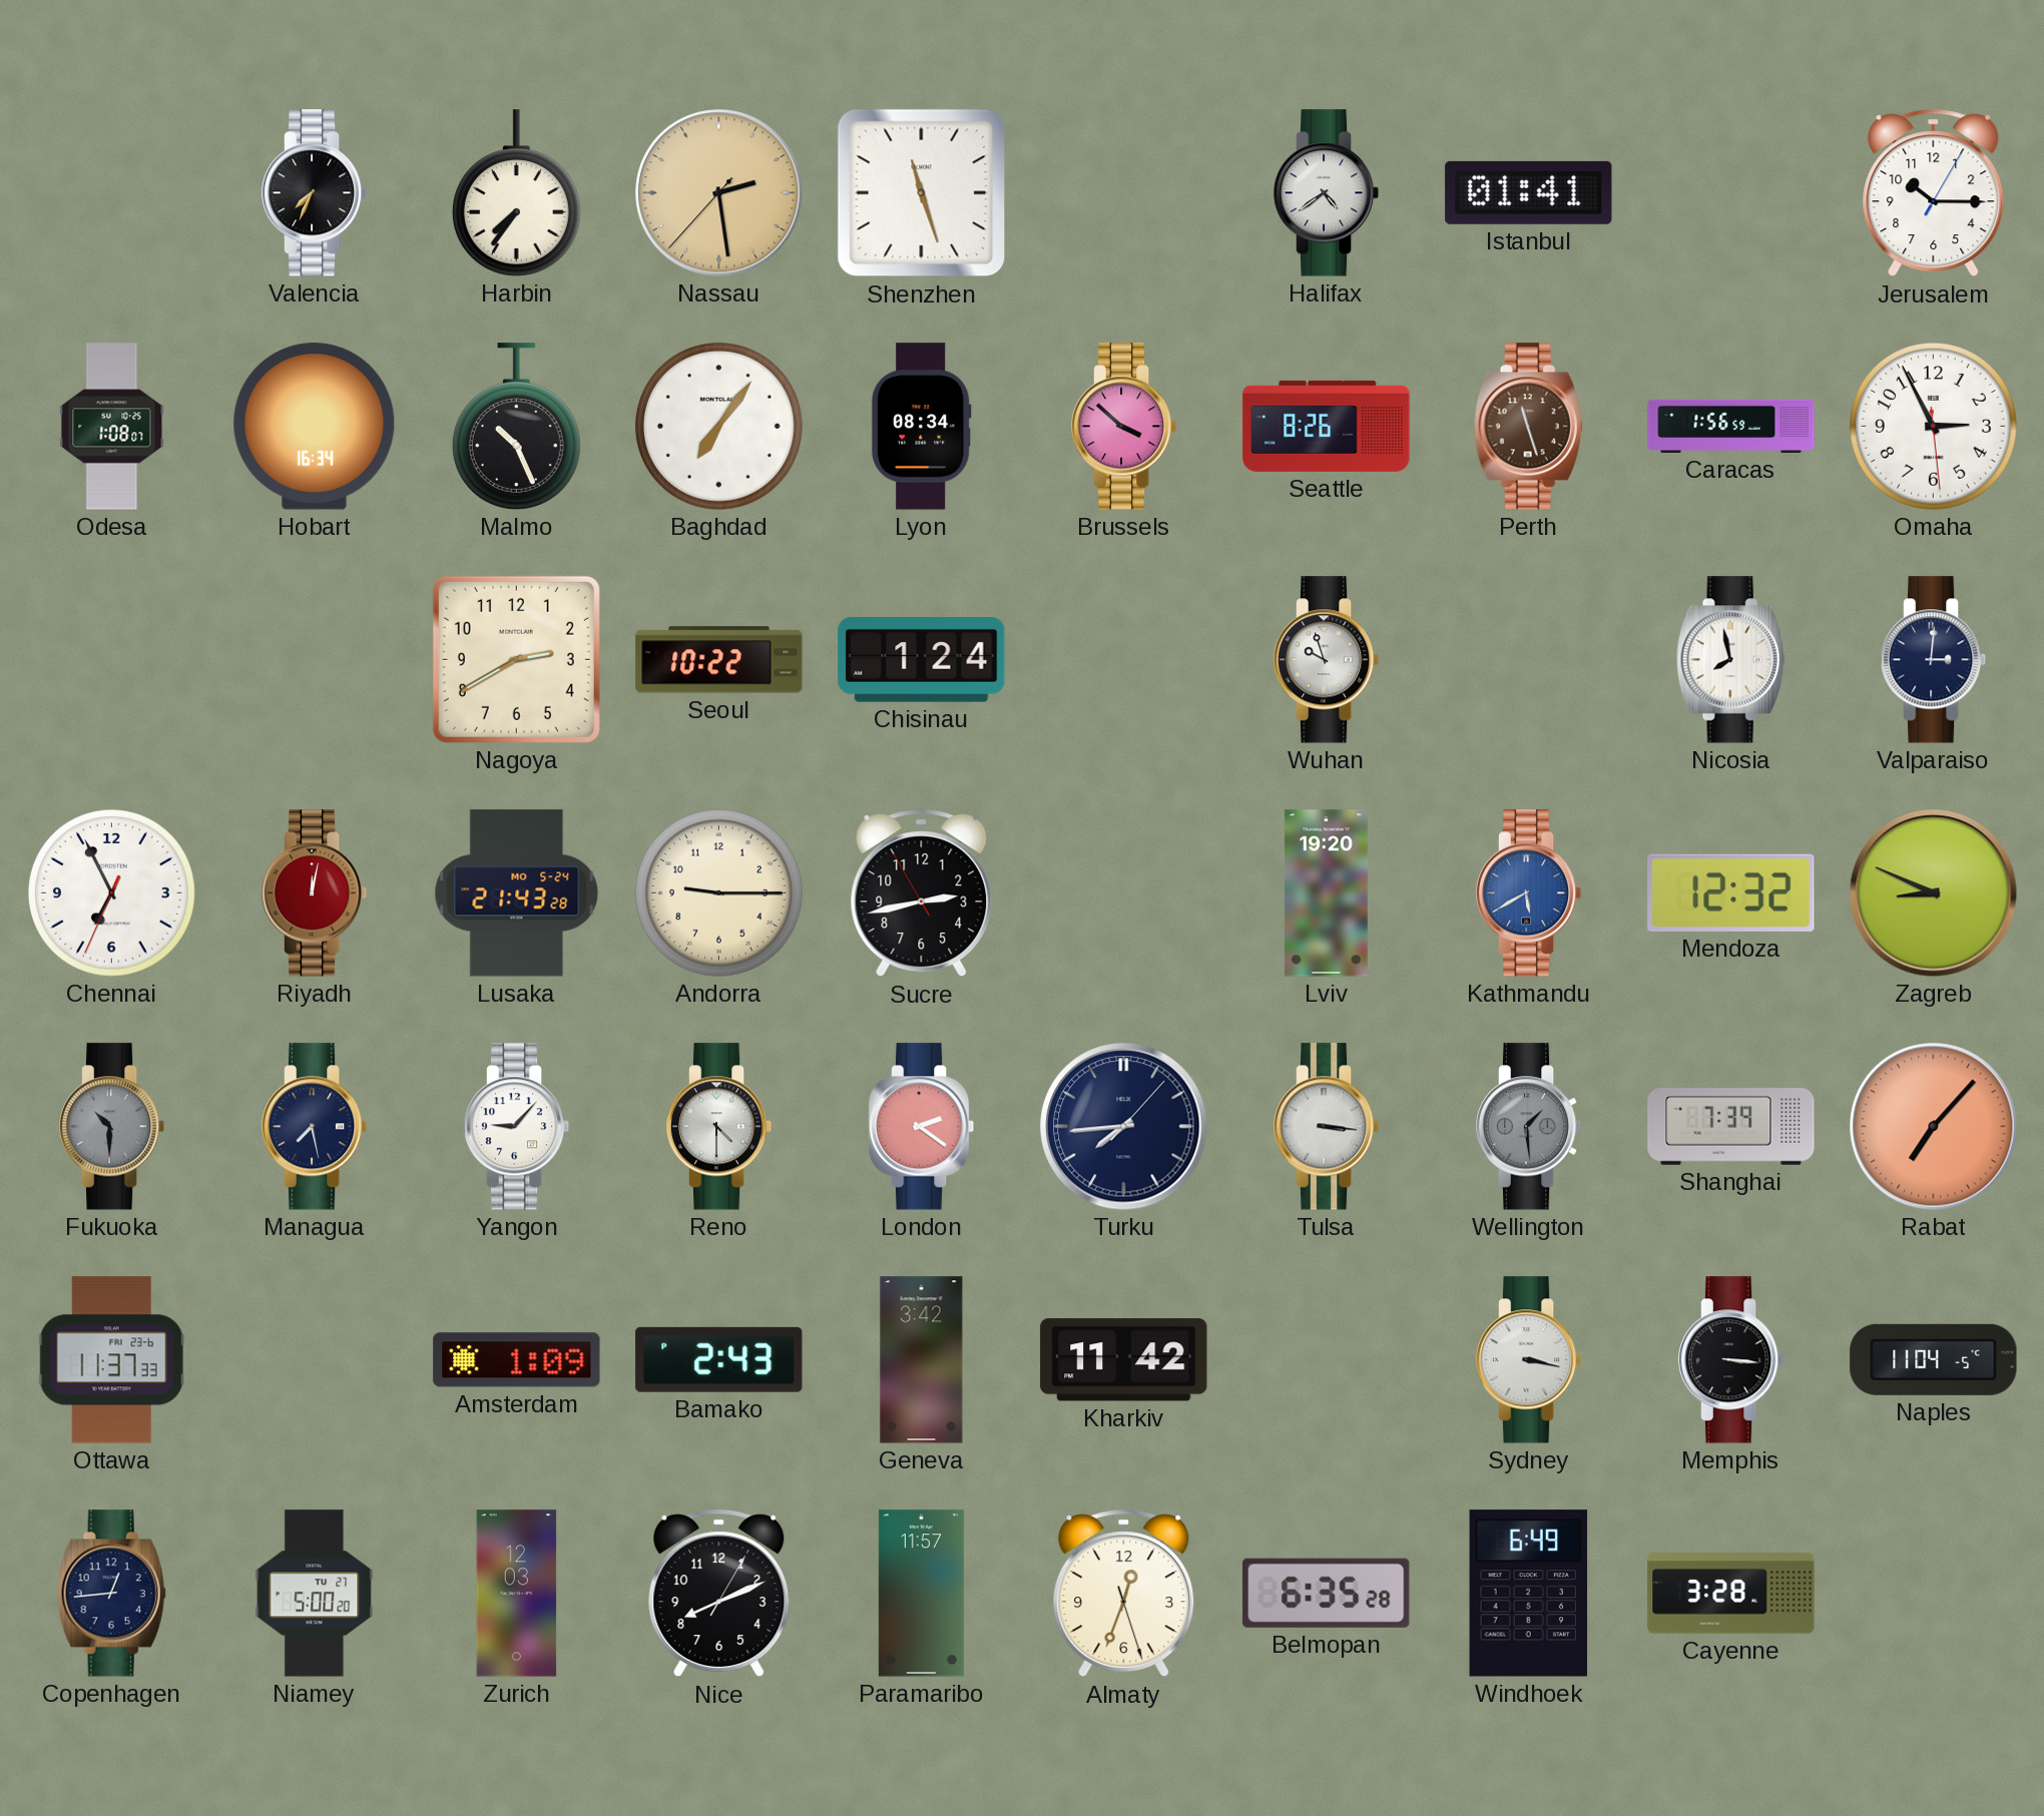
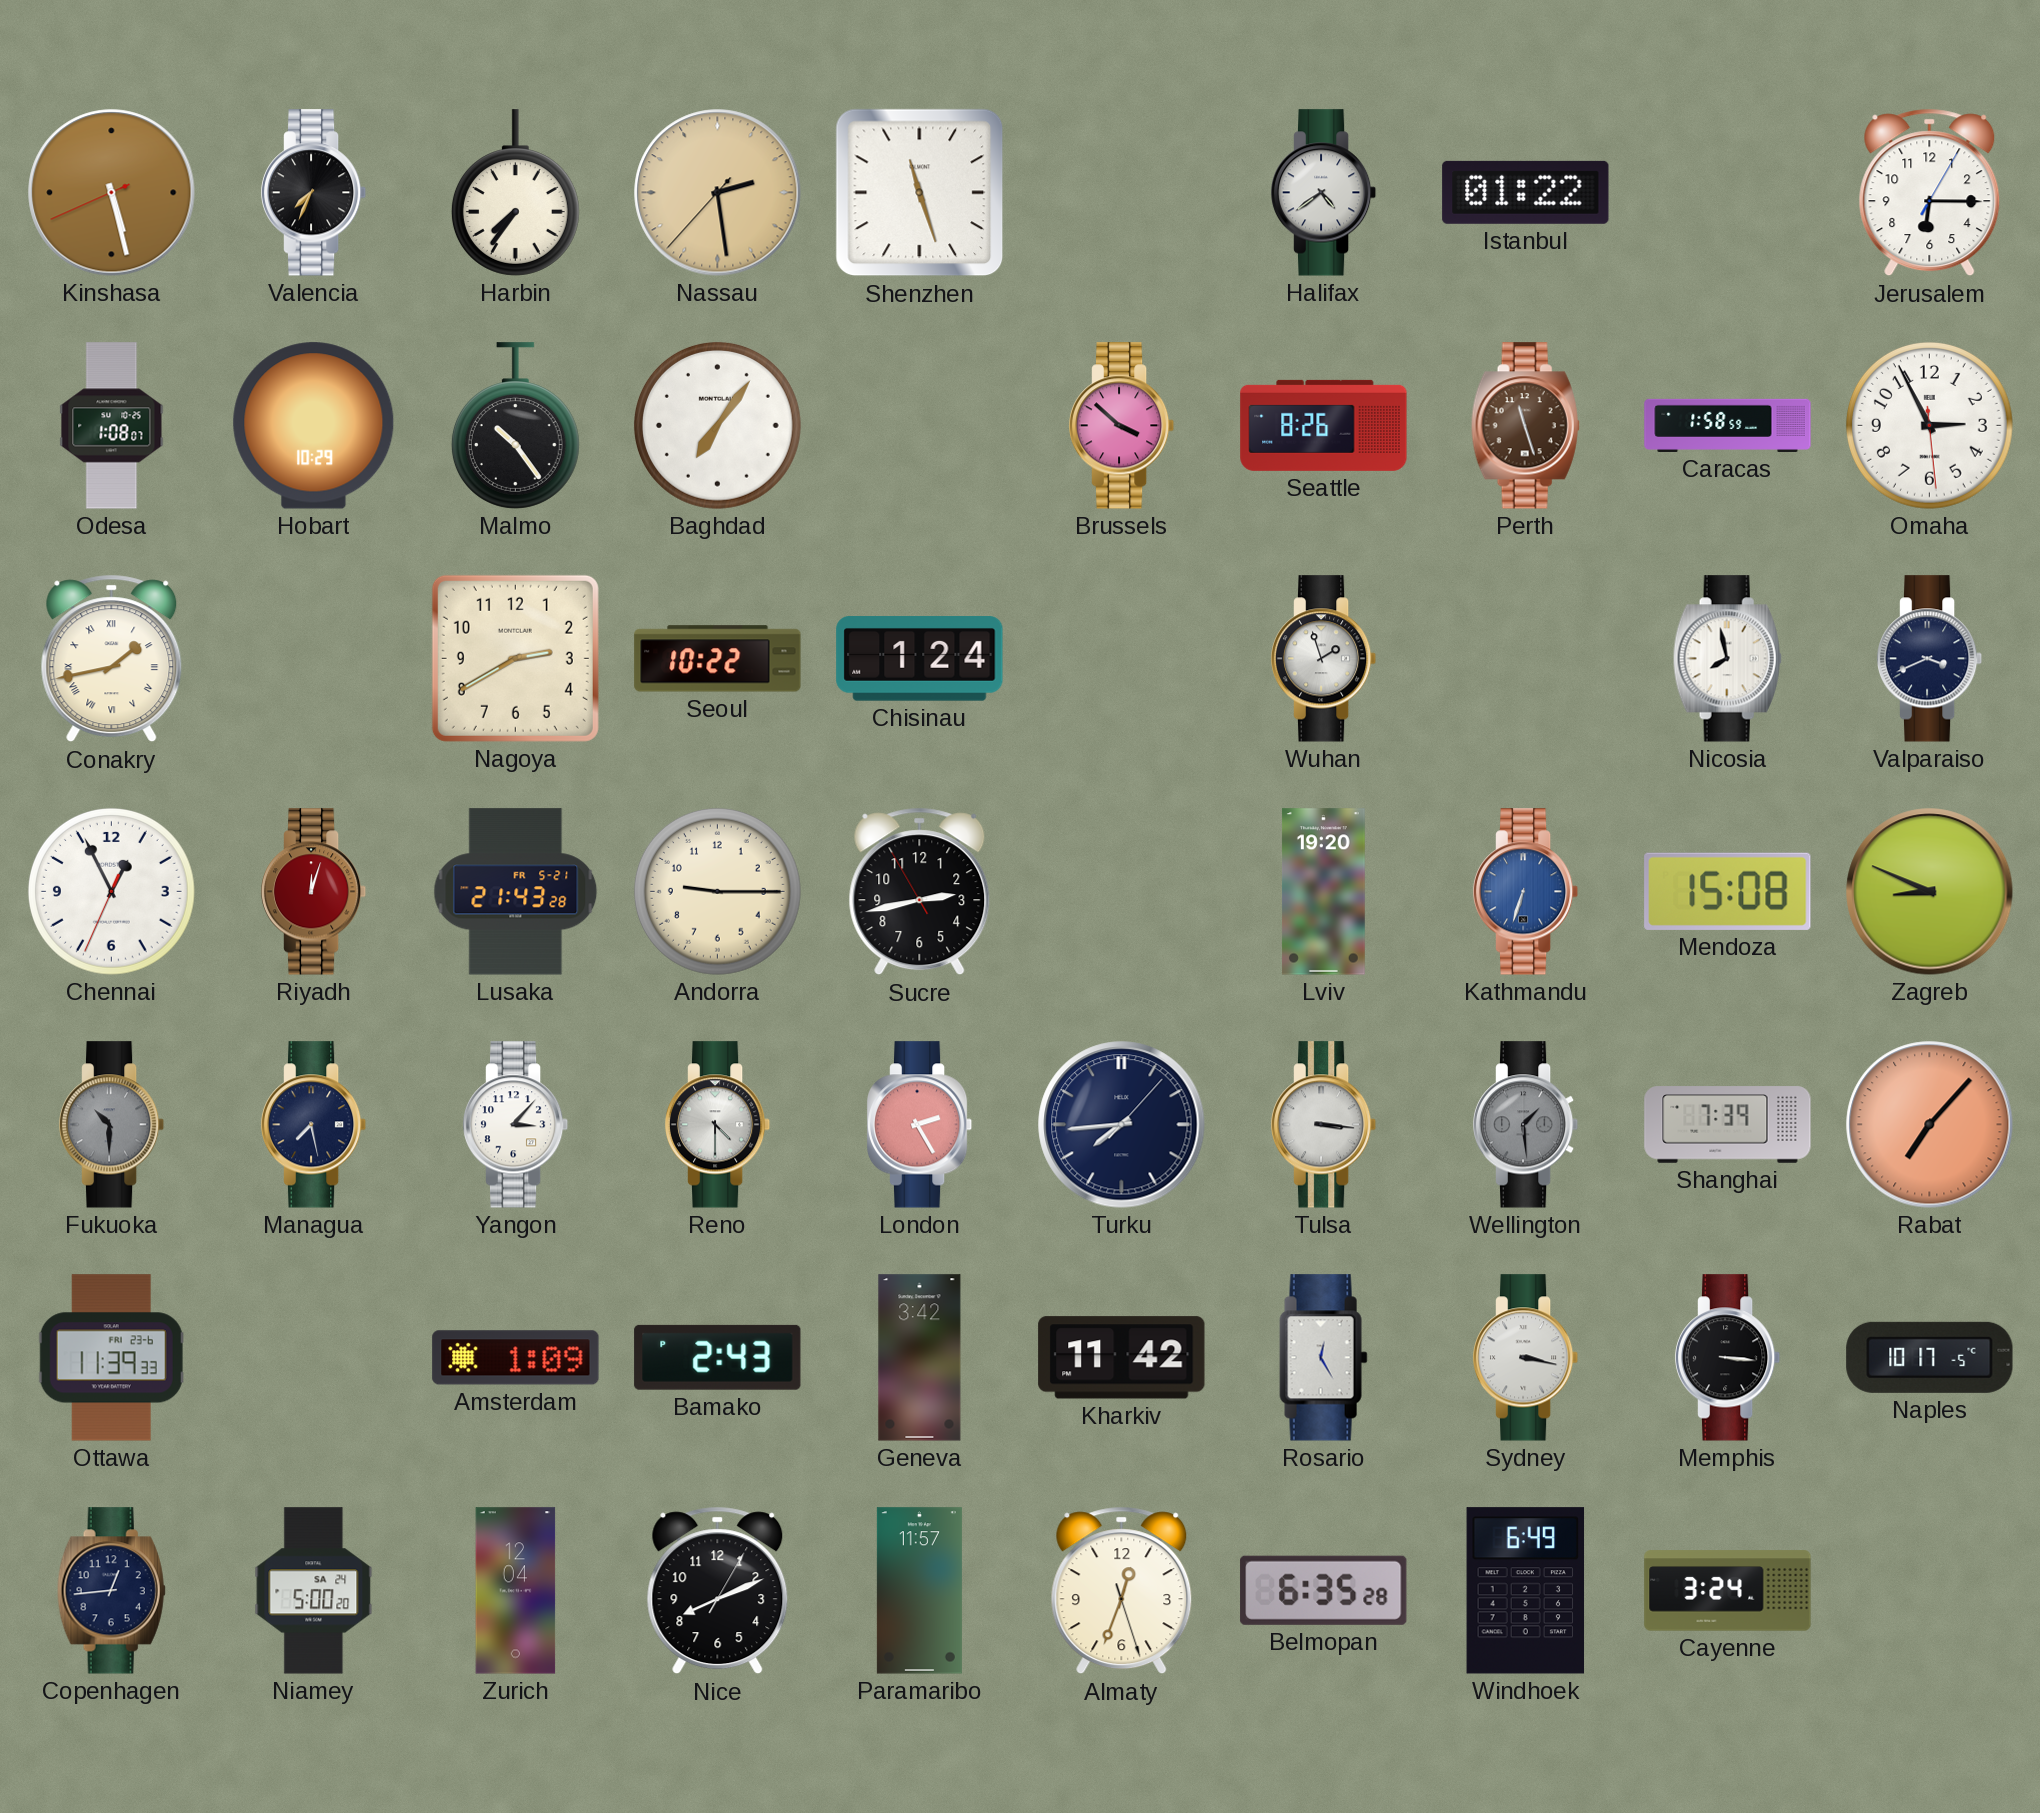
Kinshasa: none -> 5:27 (112, 193)
Istanbul: 01:41 -> 01:22 (1526, 192)
Jerusalem: 10:15 -> 6:15 (1930, 193)
Hobart: 16:34 -> 10:29 (314, 426)
Malmo: 10:26 -> 10:24 (515, 426)
Lyon: 08:34 -> none (921, 427)
Caracas: 1:56 -> 1:58 (1728, 425)
Conakry: none -> 1:43 (112, 659)
Wuhan: 9:57 -> 1:57 (1324, 659)
Valparaiso: 3:01 -> 3:41 (1930, 659)
Chennai: 6:55 -> 12:55 (111, 891)
Riyadh: 12:02 -> 12:03 (314, 892)
Lusaka date: MO 5-24 -> FR 5-21 (516, 892)
Kathmandu: 5:40 -> 6:33 (1526, 892)
Mendoza: 12:32 -> 15:08 (1728, 891)
Yangon: 9:07 -> 3:07 (516, 1125)
London: 2:21 -> 2:25 (920, 1125)
Ottawa: 11:37 -> 11:39 (111, 1358)
Rosario: none -> 12:25 (1324, 1358)
Naples: 11:04 -> 10:17 (1930, 1357)
Niamey date: TU 27 -> SA 24 (314, 1591)
Zurich: 12:03 -> 12:04 (516, 1591)
Cayenne: 3:28 -> 3:24 (1728, 1591)
